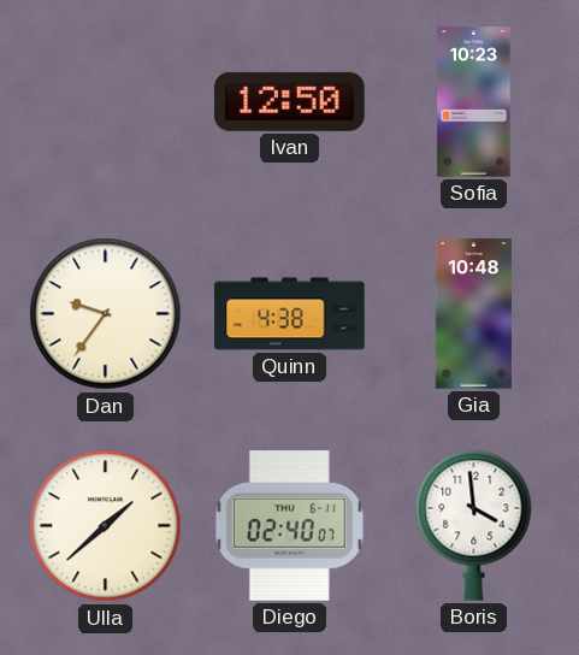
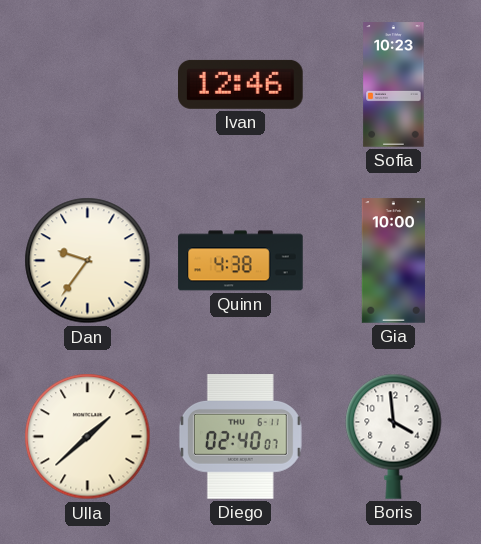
Ivan: 12:50 -> 12:46 (241, 84)
Gia: 10:48 -> 10:00 (393, 261)
